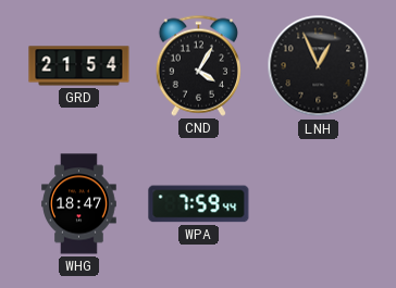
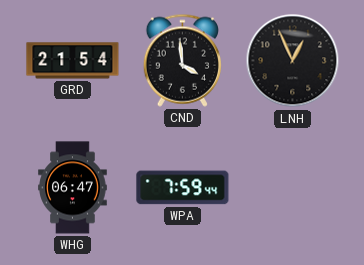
CND: 4:05 -> 3:59 (182, 60)
WHG: 18:47 -> 06:47 (73, 188)
